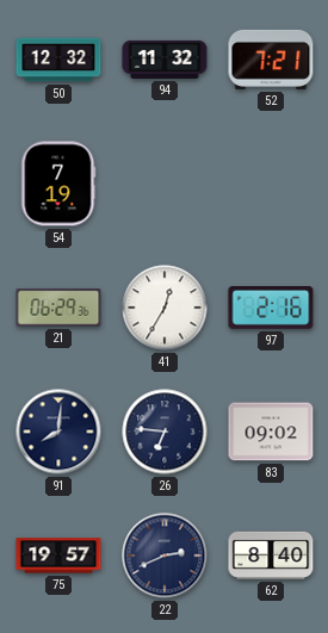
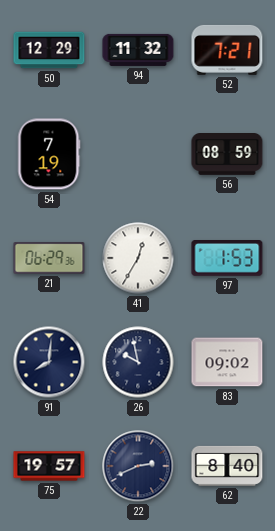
50: 12:32 -> 12:29 (49, 50)
56: none -> 08:59 (227, 155)
97: 2:16 -> 1:53 (227, 259)
26: 6:46 -> 9:58 (138, 362)
